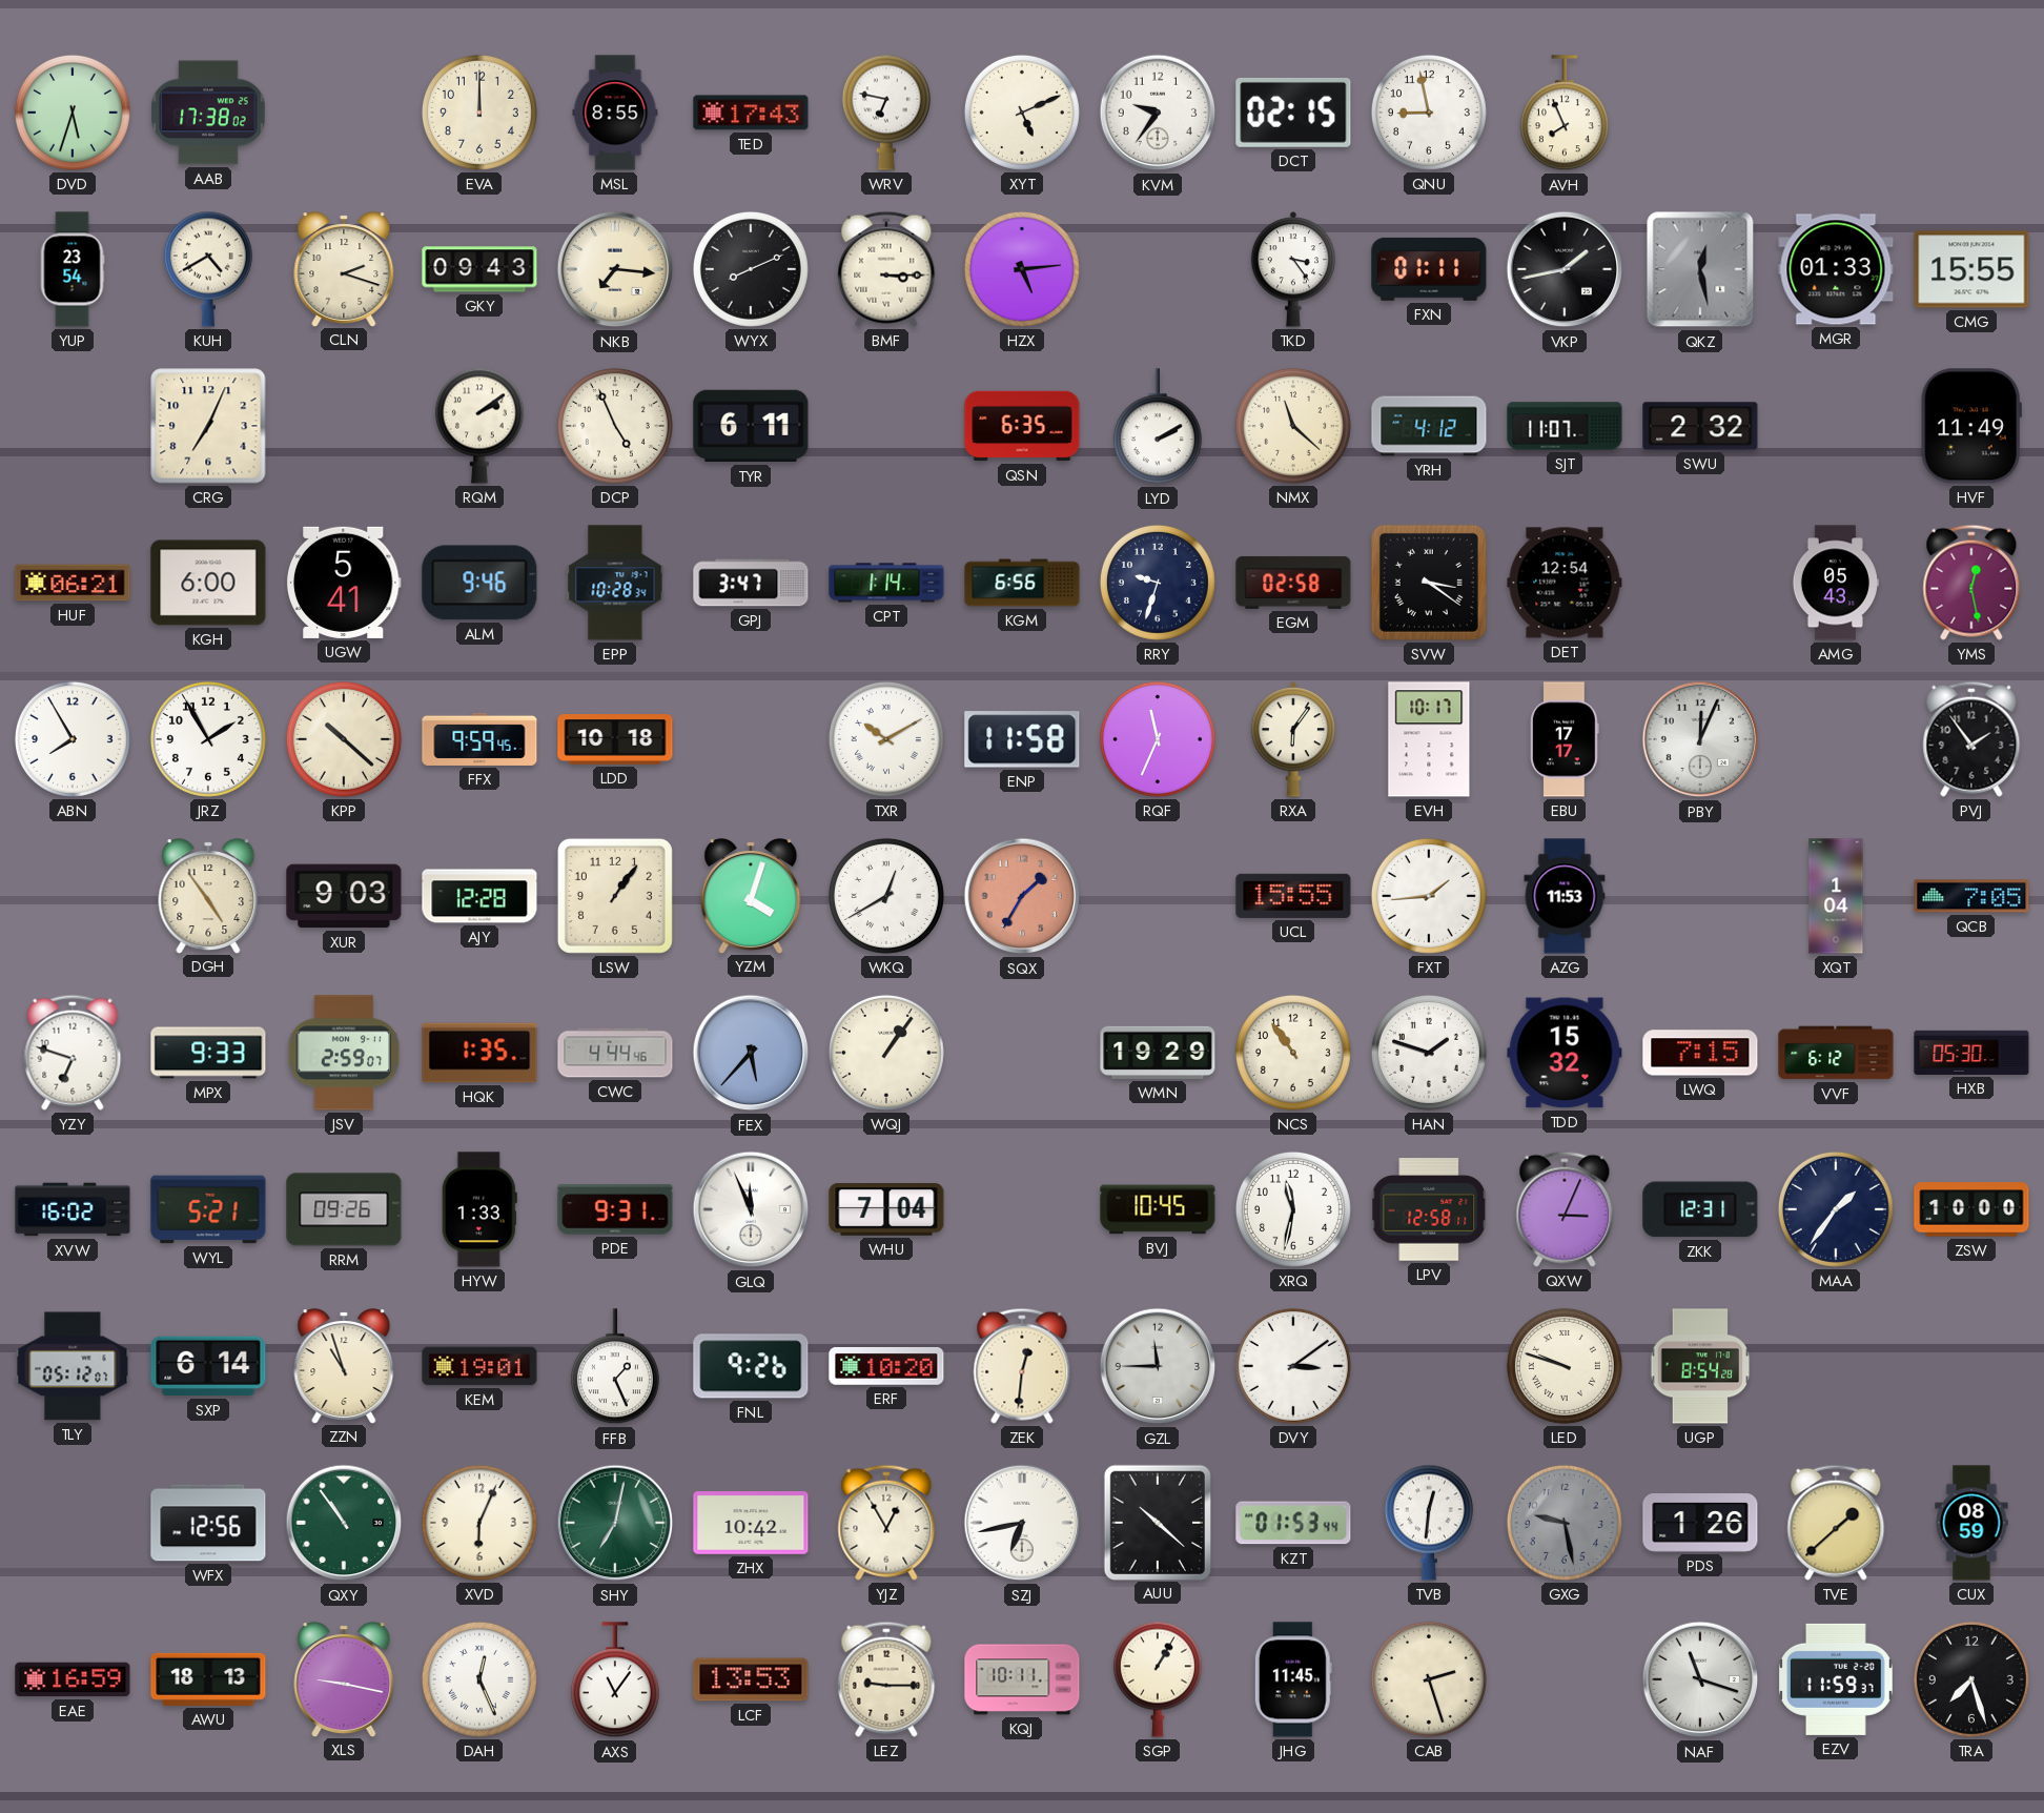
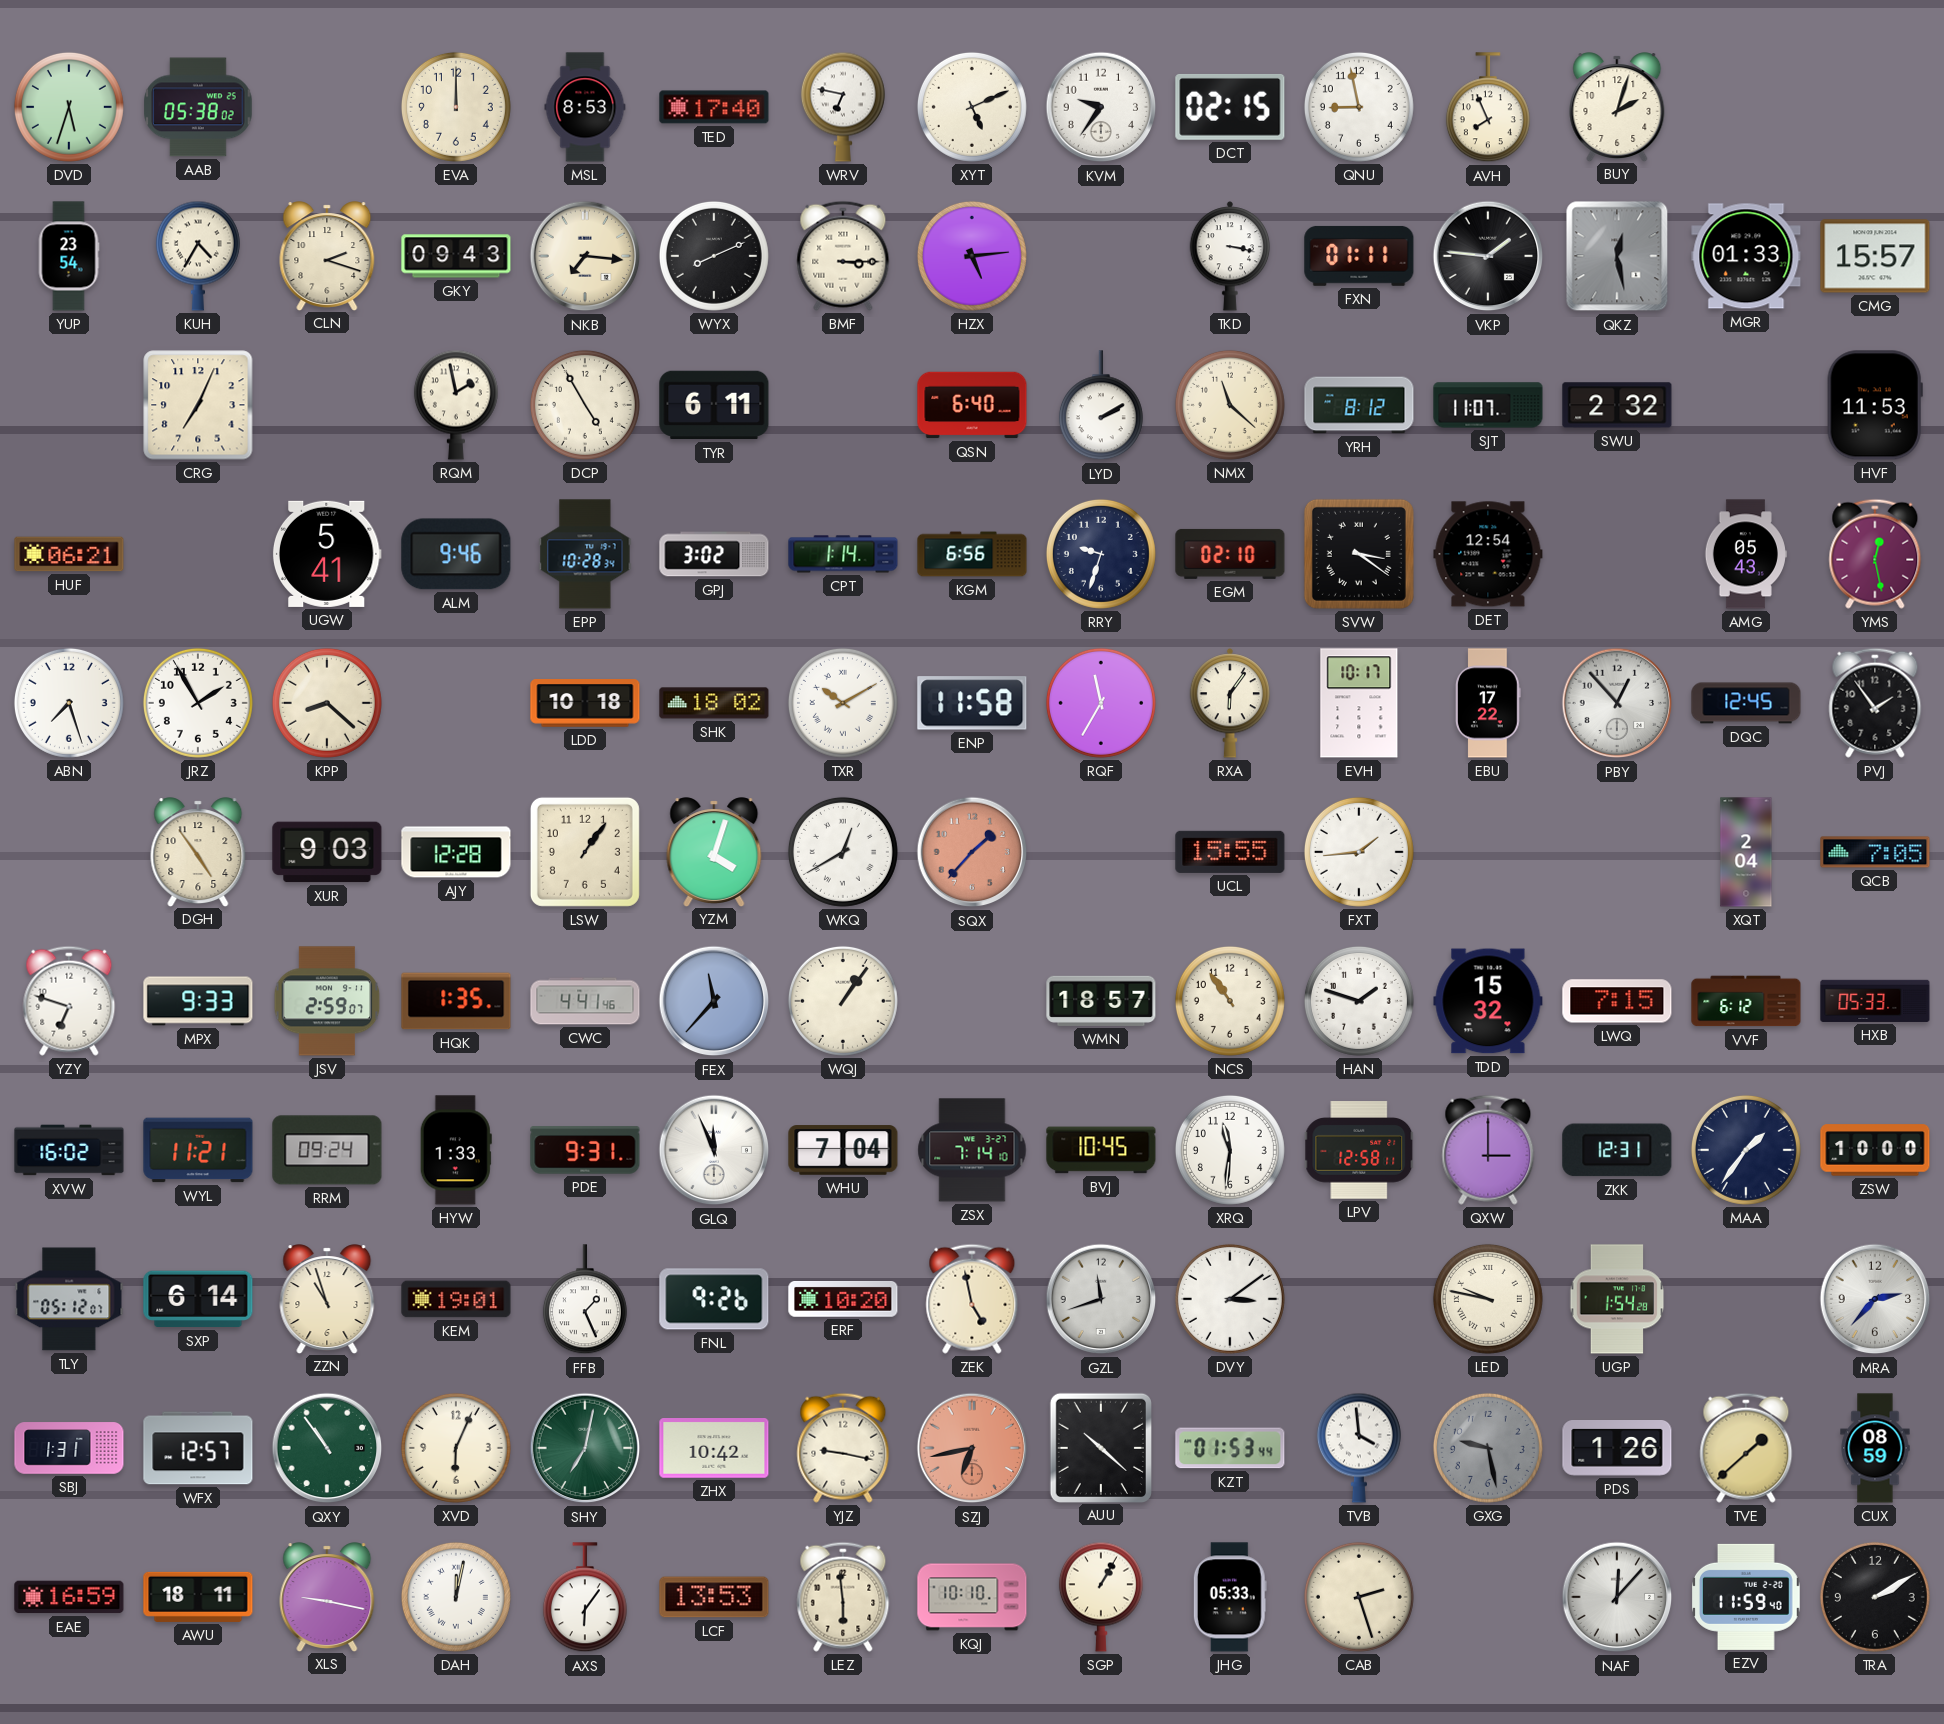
AAB: 17:38 -> 05:38 (198, 107)
MSL: 8:55 -> 8:53 (585, 107)
TED: 17:43 -> 17:40 (714, 107)
BUY: none -> 2:03 (1617, 107)
KUH: 4:40 -> 4:35 (198, 256)
TKD: 3:24 -> 3:17 (1230, 256)
VKP: 1:43 -> 1:46 (1488, 256)
CMG: 15:55 -> 15:57 (1875, 256)
RQM: 2:09 -> 1:58 (456, 405)
DCP: 4:56 -> 4:55 (585, 405)
QSN: 6:35 -> 6:40 (972, 405)
YRH: 4:12 -> 8:12 (1359, 405)
HVF: 11:49 -> 11:53 (1875, 405)
KGH: 6:00 -> none (208, 583)
GPJ: 3:47 -> 3:02 (714, 554)
EGM: 02:58 -> 02:10 (1230, 554)
ABN: 7:55 -> 7:27 (69, 703)
KPP: 10:22 -> 8:22 (327, 703)
FFX: 9:59 -> none (479, 739)
SHK: none -> 18:02 (714, 703)
RQF: 11:34 -> 11:35 (1101, 703)
EBU: 17:17 -> 17:22 (1488, 703)
PBY: 12:04 -> 12:53 (1617, 703)
DQC: none -> 12:45 (1746, 703)
SQX: 1:35 -> 1:37 (972, 852)
AZG: 11:53 -> none (1565, 896)
XQT: 1:04 -> 2:04 (1746, 852)
CWC: 4:44 -> 4:41 (585, 1001)
FEX: 5:37 -> 11:37 (714, 1001)
WMN: 19:29 -> 18:57 (1101, 1001)
HXB: 05:30 -> 05:33 (1875, 1001)
WYL: 5:21 -> 11:21 (198, 1150)
RRM: 09:26 -> 09:24 (327, 1150)
ZSX: none -> 7:14 (972, 1150)
XRQ: 11:32 -> 11:31 (1230, 1150)
QXW: 3:04 -> 3:00 (1488, 1150)
ZEK: 12:31 -> 4:58 (972, 1299)
GZL: 11:45 -> 11:42 (1101, 1299)
LED: 9:48 -> 9:47 (1488, 1299)
UGP: 8:54 -> 1:54 (1617, 1299)
MRA: none -> 2:37 (1875, 1299)
SBJ: none -> 1:31 (69, 1448)
WFX: 12:56 -> 12:57 (198, 1448)
YJZ: 12:55 -> 9:17 (843, 1448)
SZJ dial: white -> salmon (972, 1448)
TVB: 12:31 -> 3:59 (1359, 1448)
AWU: 18:13 -> 18:11 (198, 1597)
DAH: 12:26 -> 12:02 (456, 1597)
AXS: 11:06 -> 6:06 (585, 1598)
LEZ: 9:15 -> 5:59 (843, 1597)
KQJ: 10:11 -> 10:10 (972, 1597)
JHG: 11:45 -> 05:33 (1230, 1597)
NAF: 11:18 -> 12:07 (1617, 1597)
EZV: 11:59:37 -> 11:59:40 (1747, 1597)
TRA: 7:27 -> 2:10 (1875, 1597)
